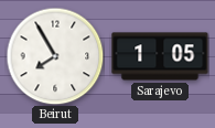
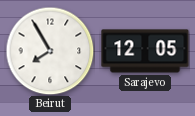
Sarajevo: 1:05 -> 12:05 (145, 51)
